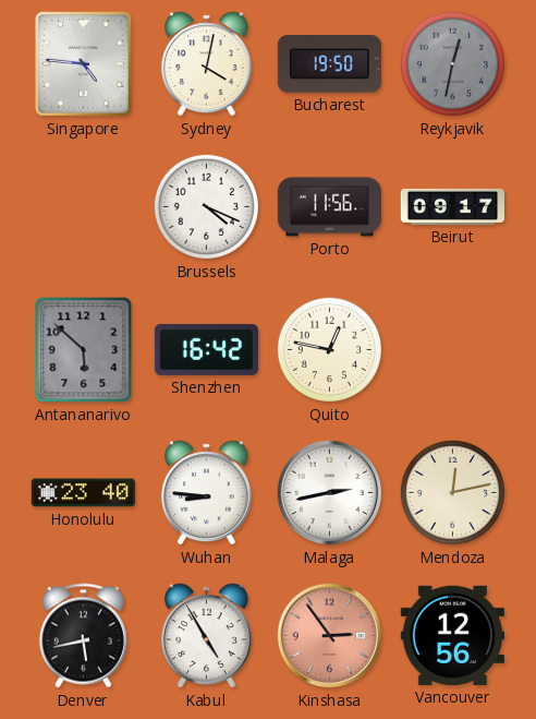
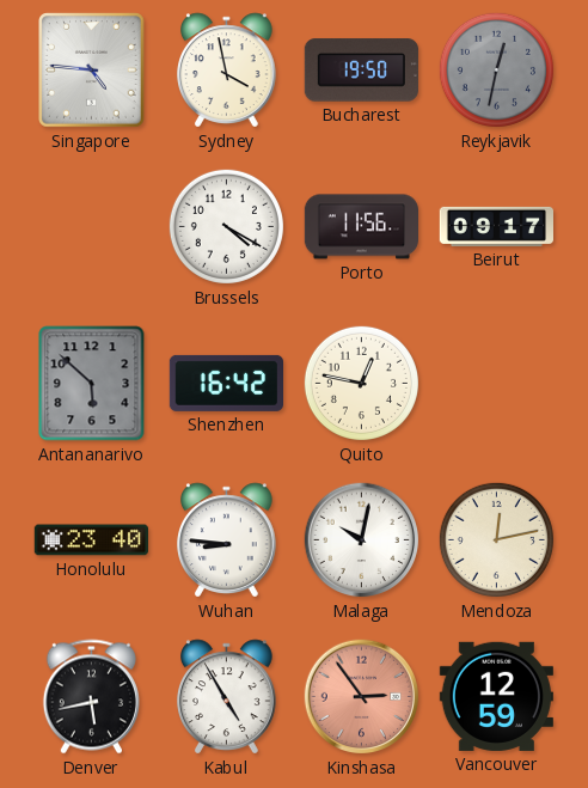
Sydney: 4:02 -> 3:58 (227, 71)
Brussels: 4:19 -> 4:20 (226, 226)
Malaga: 2:43 -> 10:02 (362, 540)
Vancouver: 12:56 -> 12:59 (496, 696)
